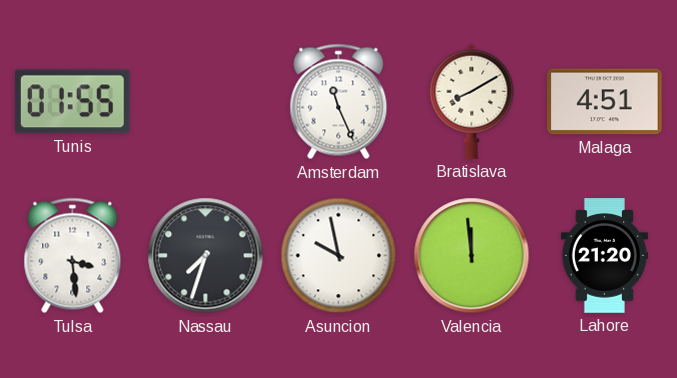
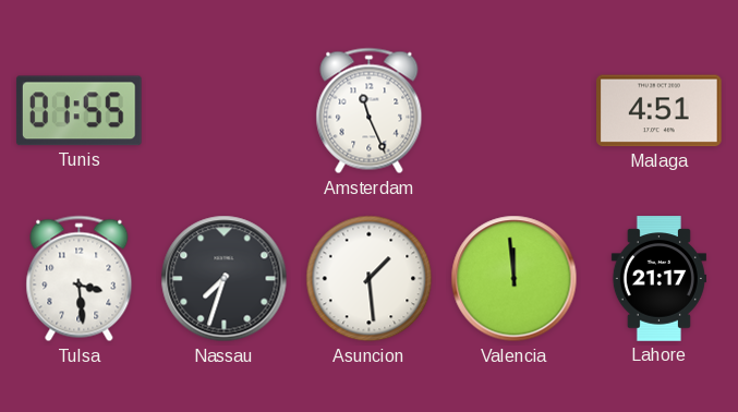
Bratislava: 8:10 -> none (472, 101)
Asuncion: 9:58 -> 1:29 (370, 279)
Lahore: 21:20 -> 21:17 (658, 279)
